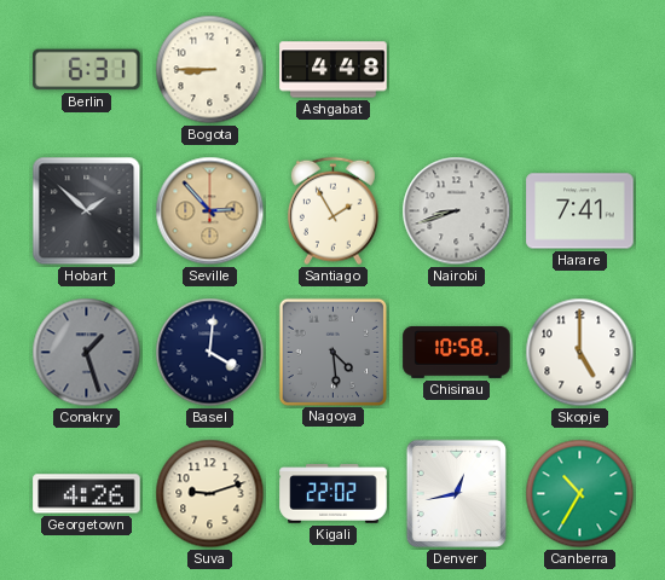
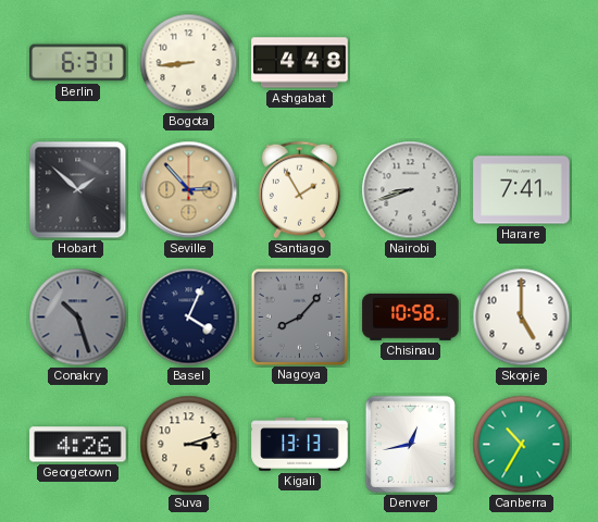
Bogota: 8:45 -> 8:44 (189, 63)
Conakry: 1:27 -> 10:27 (78, 318)
Basel: 4:01 -> 4:04 (189, 318)
Nagoya: 4:29 -> 8:07 (299, 316)
Suva: 9:12 -> 3:12 (189, 445)
Kigali: 22:02 -> 13:13 (300, 445)
